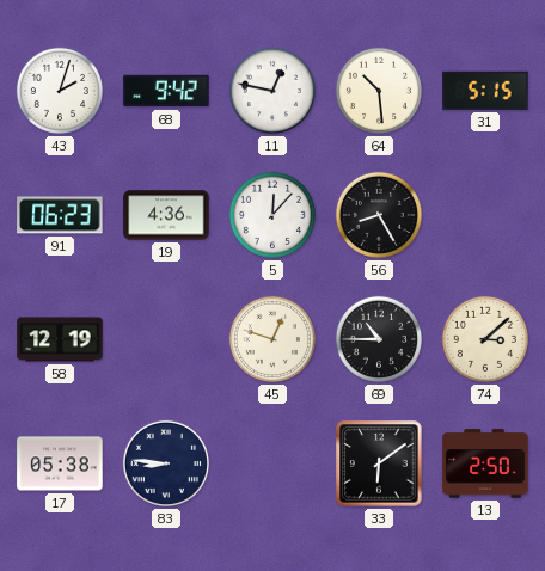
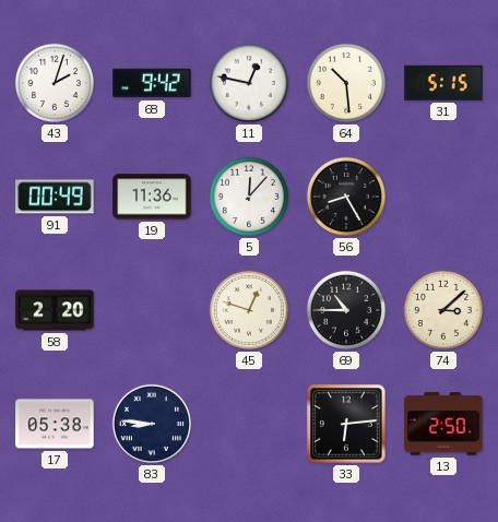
91: 06:23 -> 00:49 (55, 197)
19: 4:36 -> 11:36 (152, 197)
58: 12:19 -> 2:20 (55, 310)
33: 6:09 -> 6:14 (346, 424)
